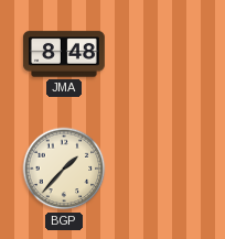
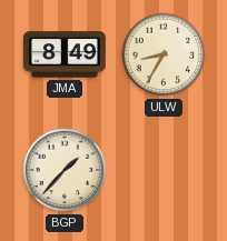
JMA: 8:48 -> 8:49 (65, 54)
ULW: none -> 8:35 (164, 54)
